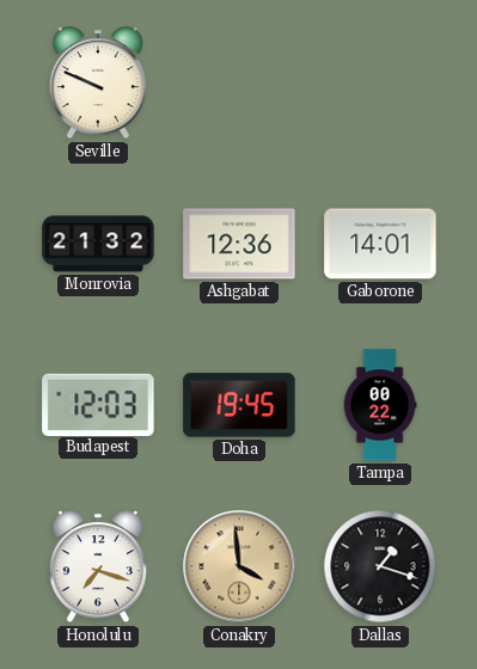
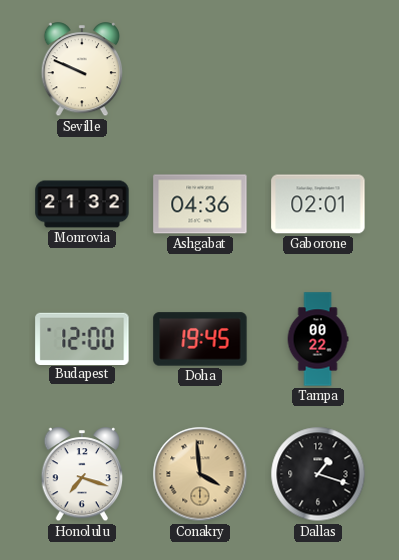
Ashgabat: 12:36 -> 04:36 (200, 204)
Gaborone: 14:01 -> 02:01 (318, 204)
Budapest: 12:03 -> 12:00 (82, 338)
